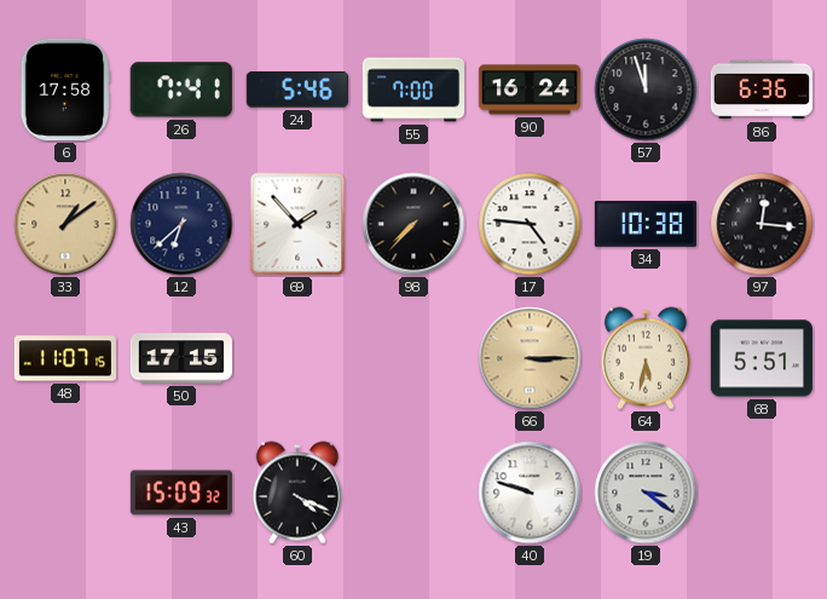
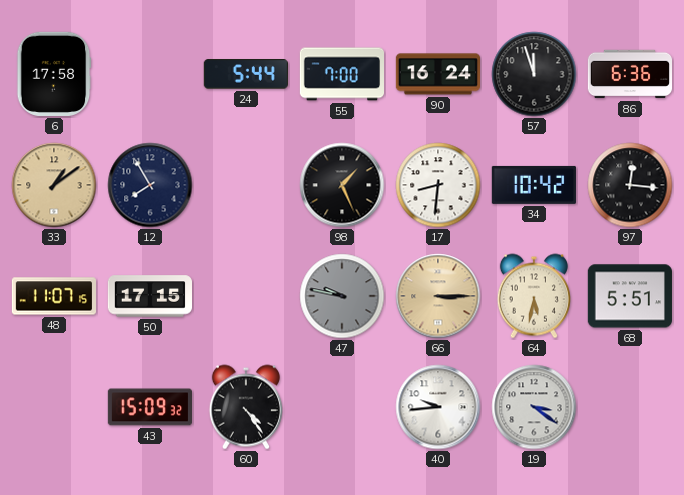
26: 7:41 -> none (181, 90)
24: 5:46 -> 5:44 (246, 74)
12: 6:38 -> 7:55 (150, 185)
69: 1:53 -> none (297, 224)
98: 7:37 -> 1:26 (342, 185)
17: 4:46 -> 8:31 (438, 185)
34: 10:38 -> 10:42 (534, 185)
47: none -> 9:47 (342, 296)
60: 4:19 -> 4:24 (246, 407)
40: 9:48 -> 9:44 (438, 407)
